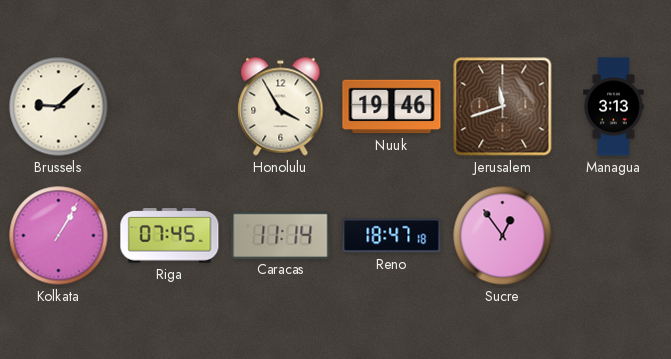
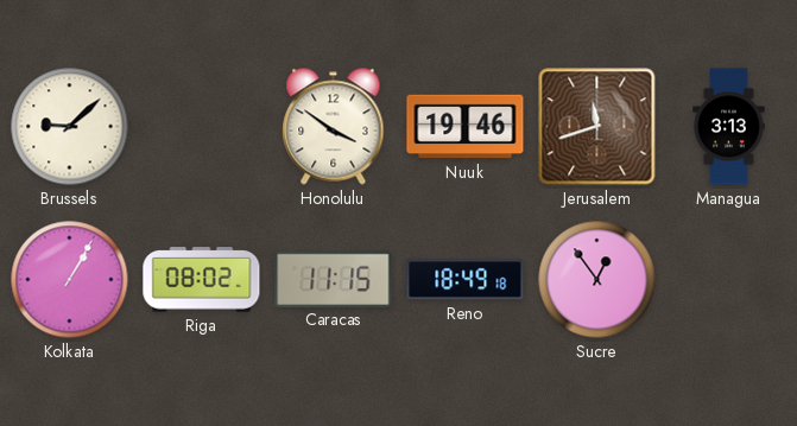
Honolulu: 3:55 -> 3:51 (334, 127)
Riga: 07:45 -> 08:02 (202, 280)
Caracas: 11:14 -> 11:15 (334, 279)
Reno: 18:47 -> 18:49 (466, 280)
